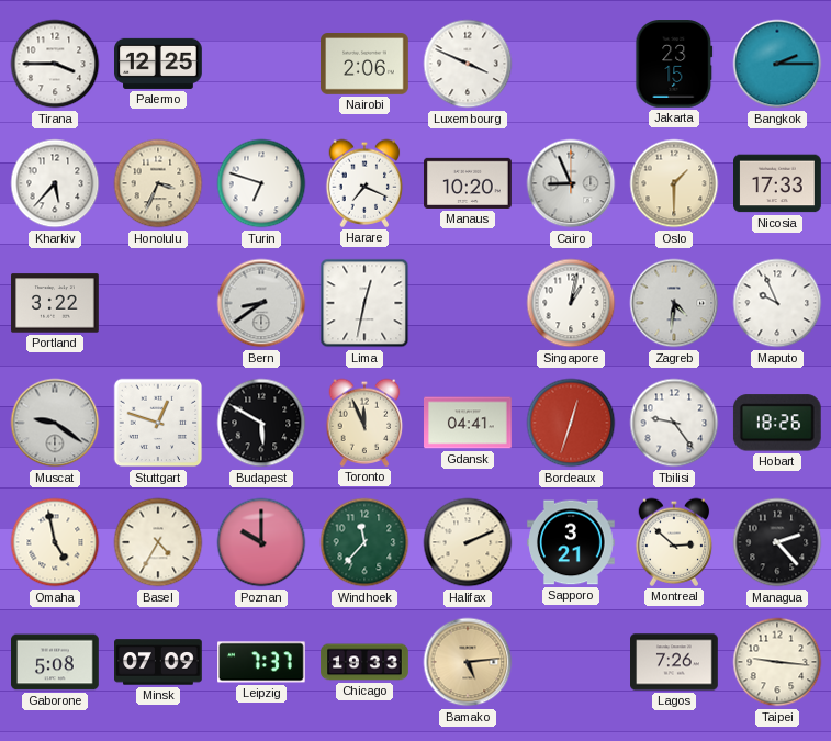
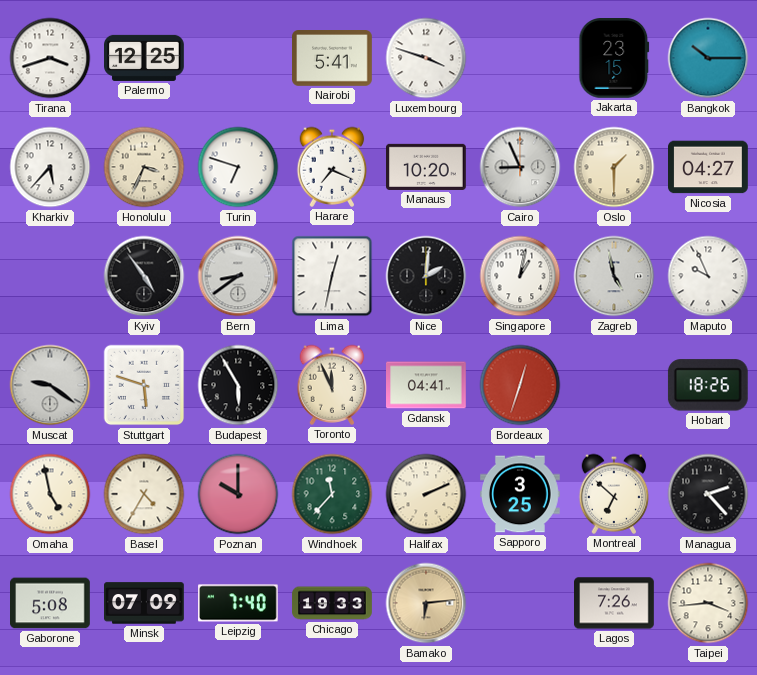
Tirana: 3:45 -> 3:42 (50, 58)
Nairobi: 2:06 -> 5:41 (333, 59)
Luxembourg: 3:49 -> 3:48 (426, 58)
Bangkok: 2:15 -> 10:15 (708, 58)
Nicosia: 17:33 -> 04:27 (709, 167)
Portland: 3:22 -> none (56, 303)
Kyiv: none -> 4:54 (144, 276)
Nice: none -> 2:01 (426, 276)
Zagreb: 4:31 -> 4:58 (614, 276)
Stuttgart: 12:48 -> 5:48 (144, 385)
Budapest: 5:50 -> 5:55 (238, 385)
Tbilisi: 9:24 -> none (674, 423)
Sapporo: 3:21 -> 3:25 (521, 494)
Montreal: 2:52 -> 6:52 (614, 494)
Leipzig: 7:37 -> 7:40 (239, 603)
Bamako: 5:14 -> 6:14 (426, 603)
Taipei: 9:16 -> 3:44 (708, 603)
